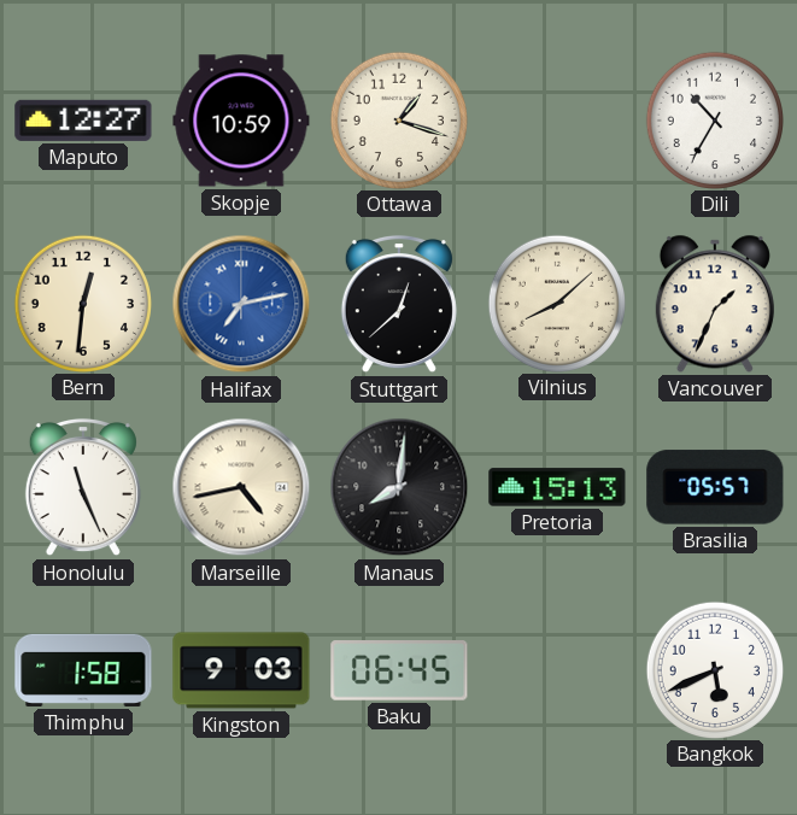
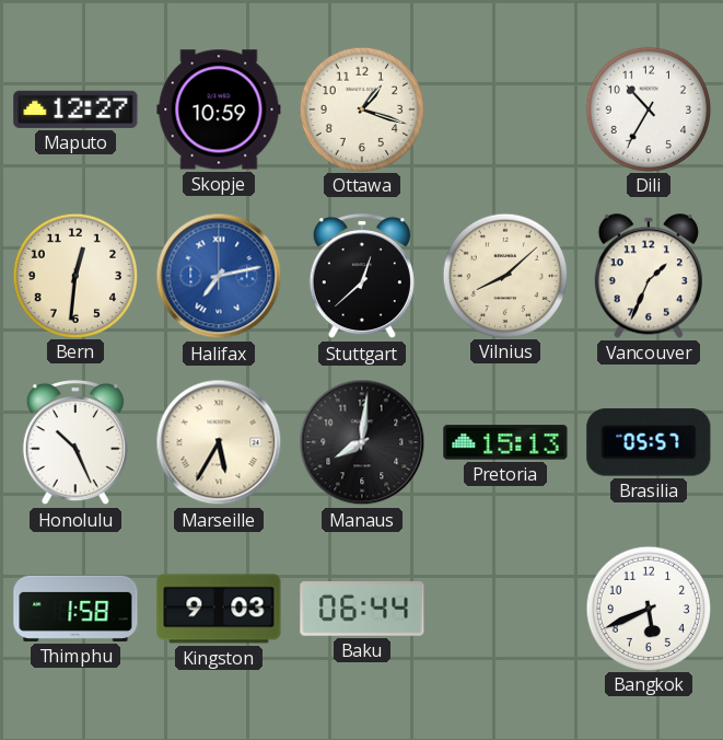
Honolulu: 11:26 -> 10:26 (75, 442)
Marseille: 4:43 -> 5:35 (219, 442)
Baku: 06:45 -> 06:44 (362, 610)
